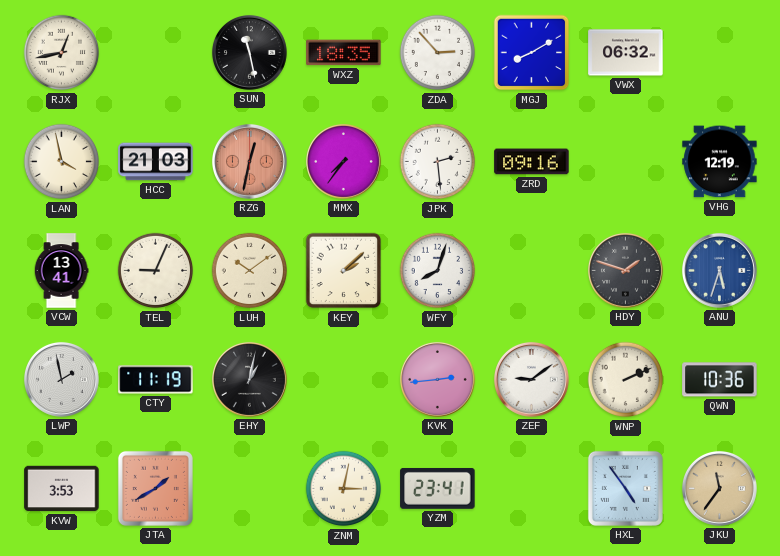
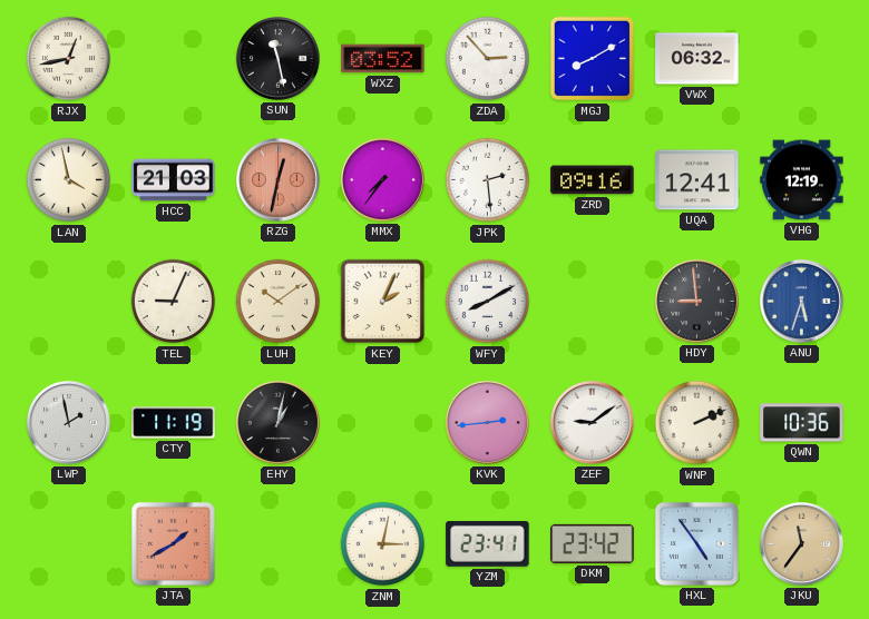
WXZ: 18:35 -> 03:52 (383, 59)
UQA: none -> 12:41 (697, 180)
VCW: 13:41 -> none (61, 271)
KEY: 2:08 -> 2:04 (383, 302)
WFY: 8:03 -> 8:10 (488, 302)
HDY: 1:48 -> 8:59 (696, 301)
KVW: 3:53 -> none (62, 489)
DKM: none -> 23:42 (593, 543)
